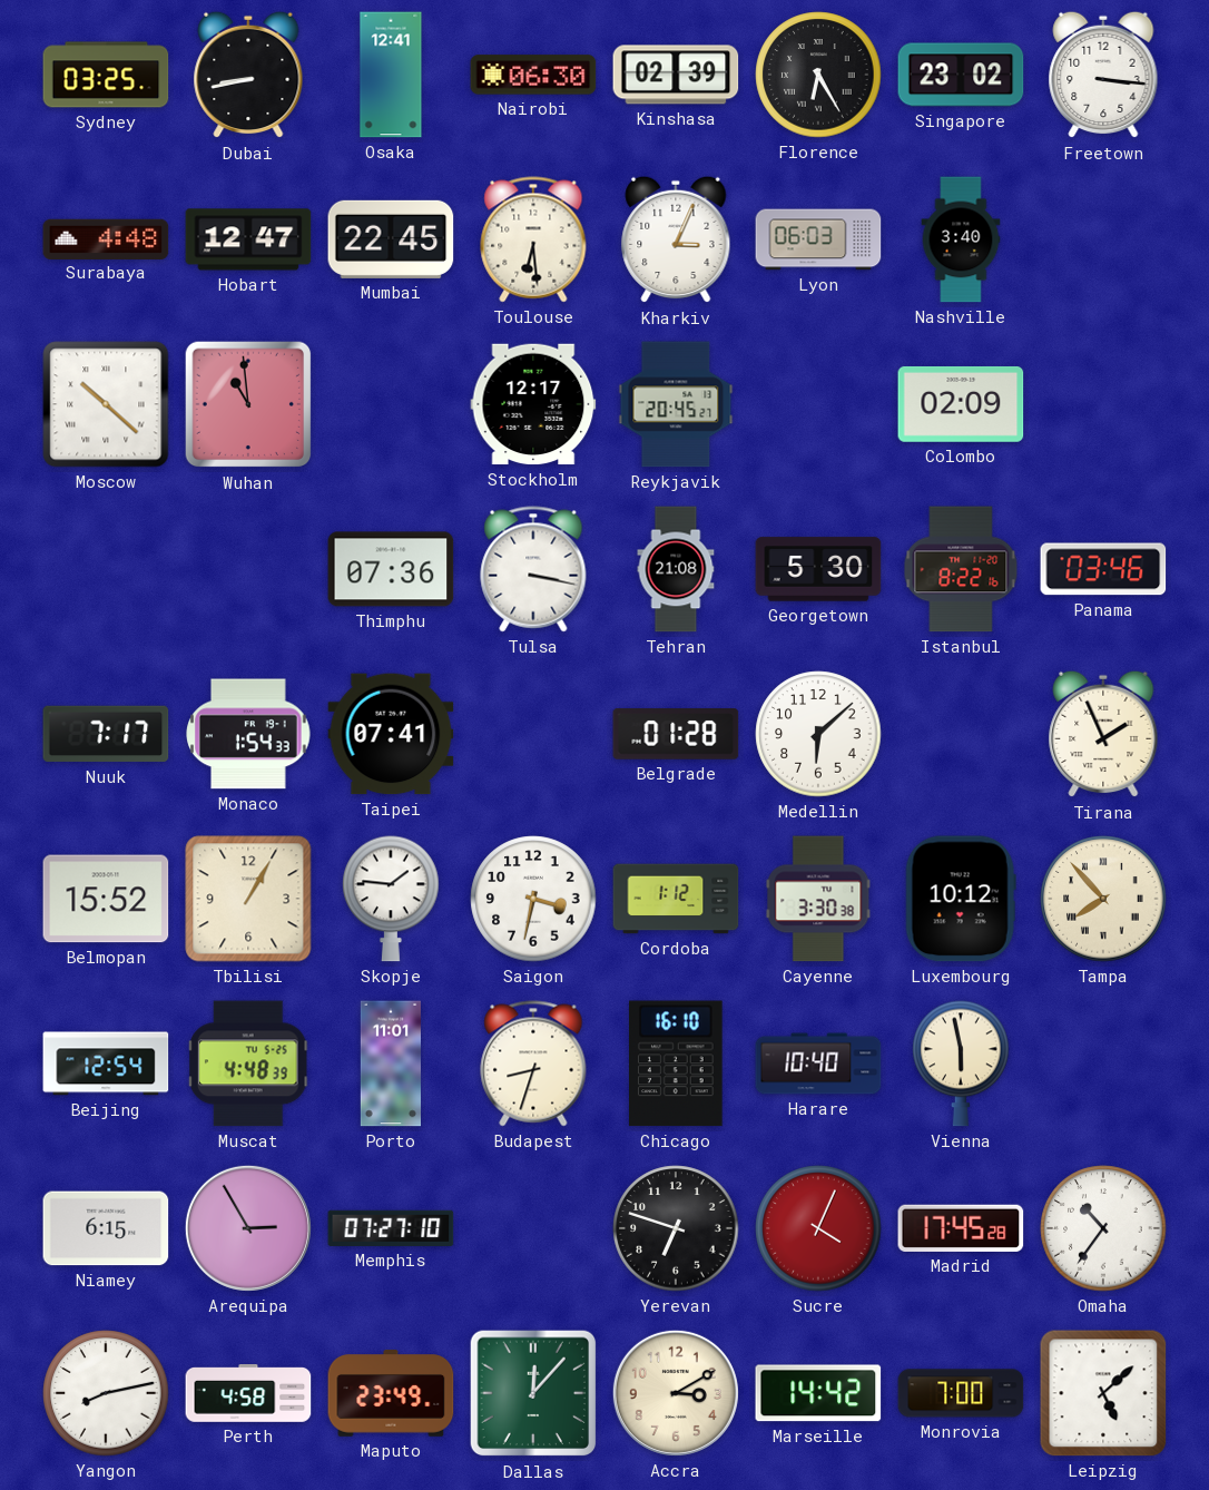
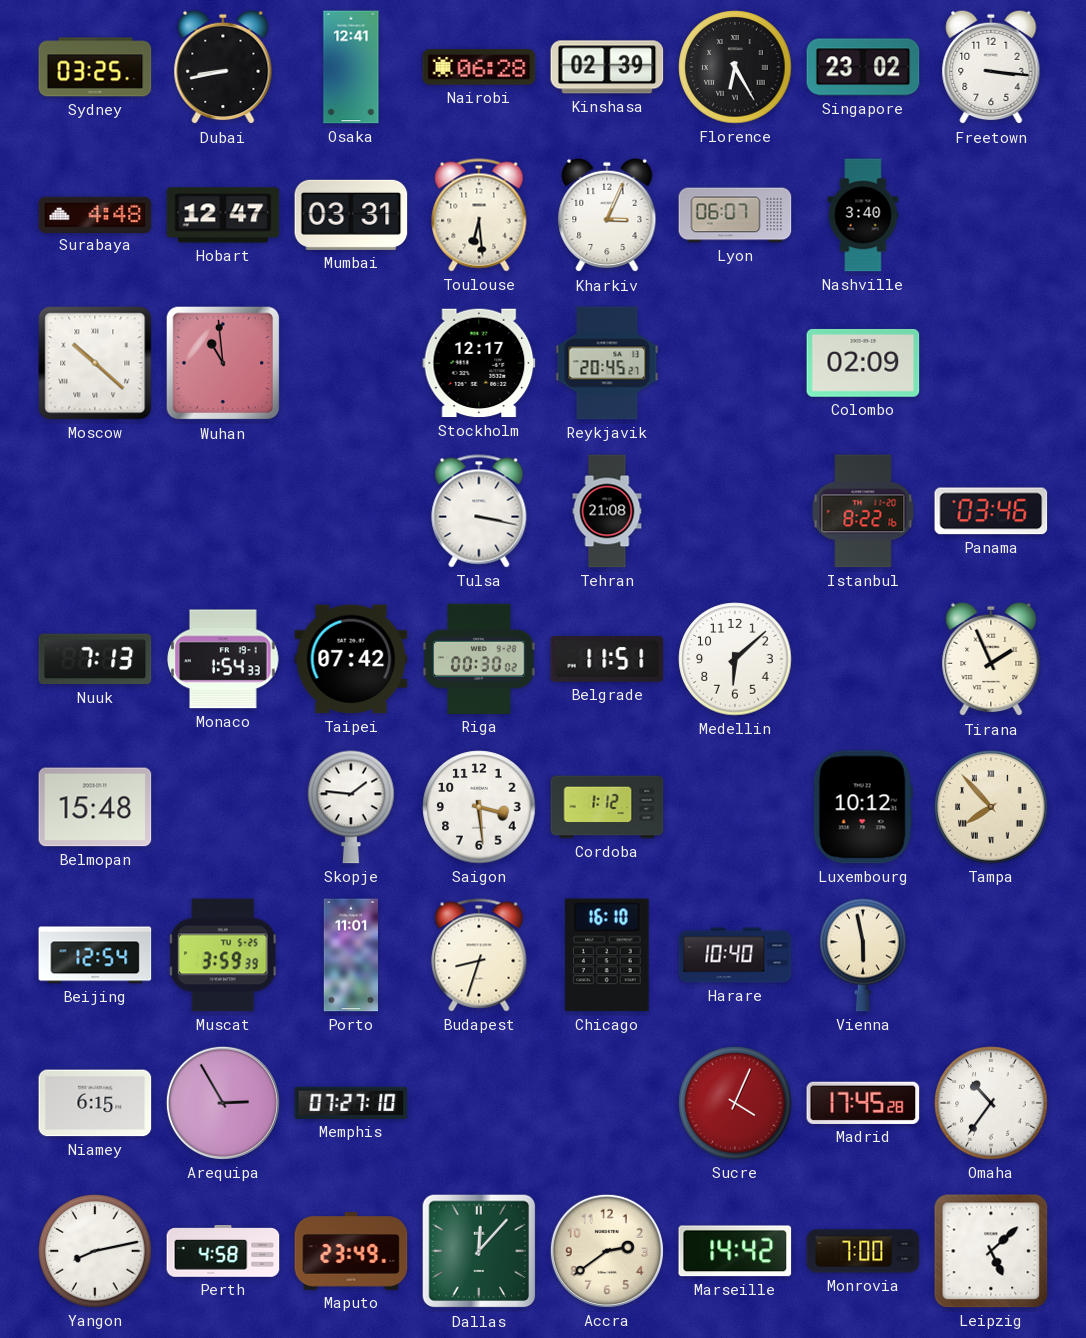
Nairobi: 06:30 -> 06:28 (479, 67)
Mumbai: 22:45 -> 03:31 (351, 215)
Lyon: 06:03 -> 06:07 (735, 215)
Thimphu: 07:36 -> none (391, 569)
Georgetown: 5:30 -> none (818, 569)
Nuuk: 7:17 -> 7:13 (95, 659)
Taipei: 07:41 -> 07:42 (351, 659)
Riga: none -> 00:30 (479, 659)
Belgrade: 01:28 -> 11:51 (607, 659)
Belmopan: 15:52 -> 15:48 (95, 807)
Tbilisi: 1:05 -> none (248, 899)
Saigon: 3:32 -> 3:29 (479, 807)
Cayenne: 3:30 -> none (818, 899)
Muscat: 4:48 -> 3:59 (223, 955)
Yerevan: 6:48 -> none (676, 1228)
Accra: 3:10 -> 2:39 (607, 1251)
